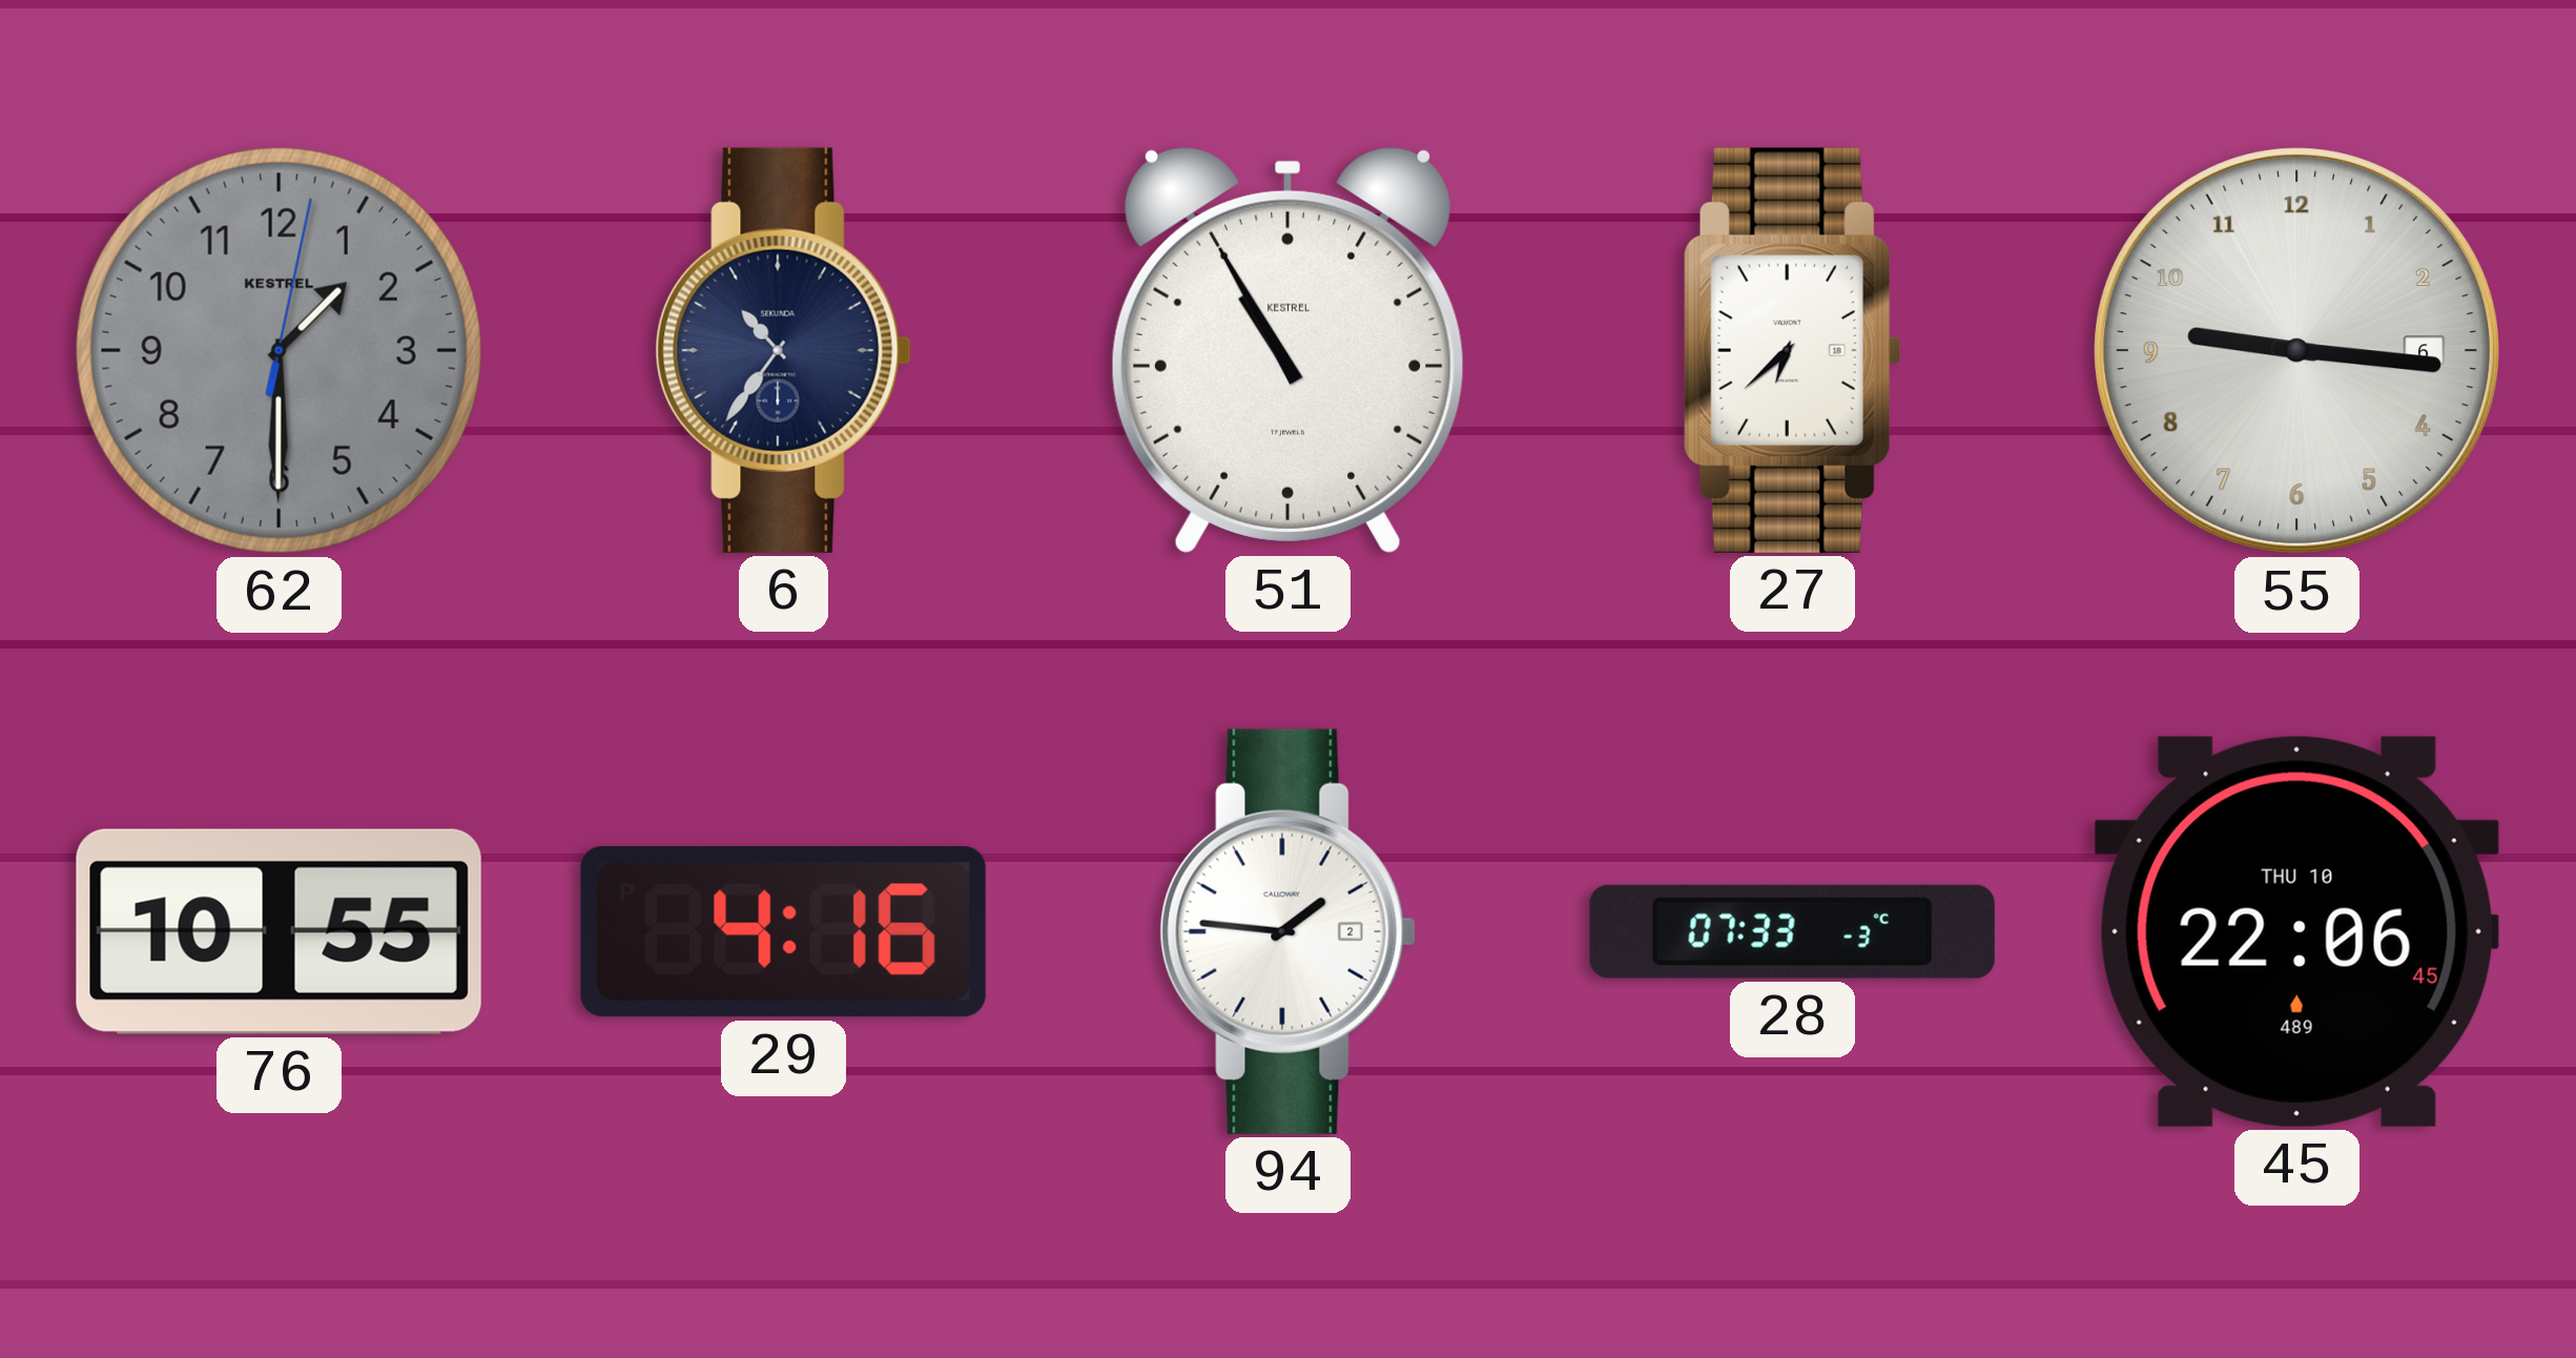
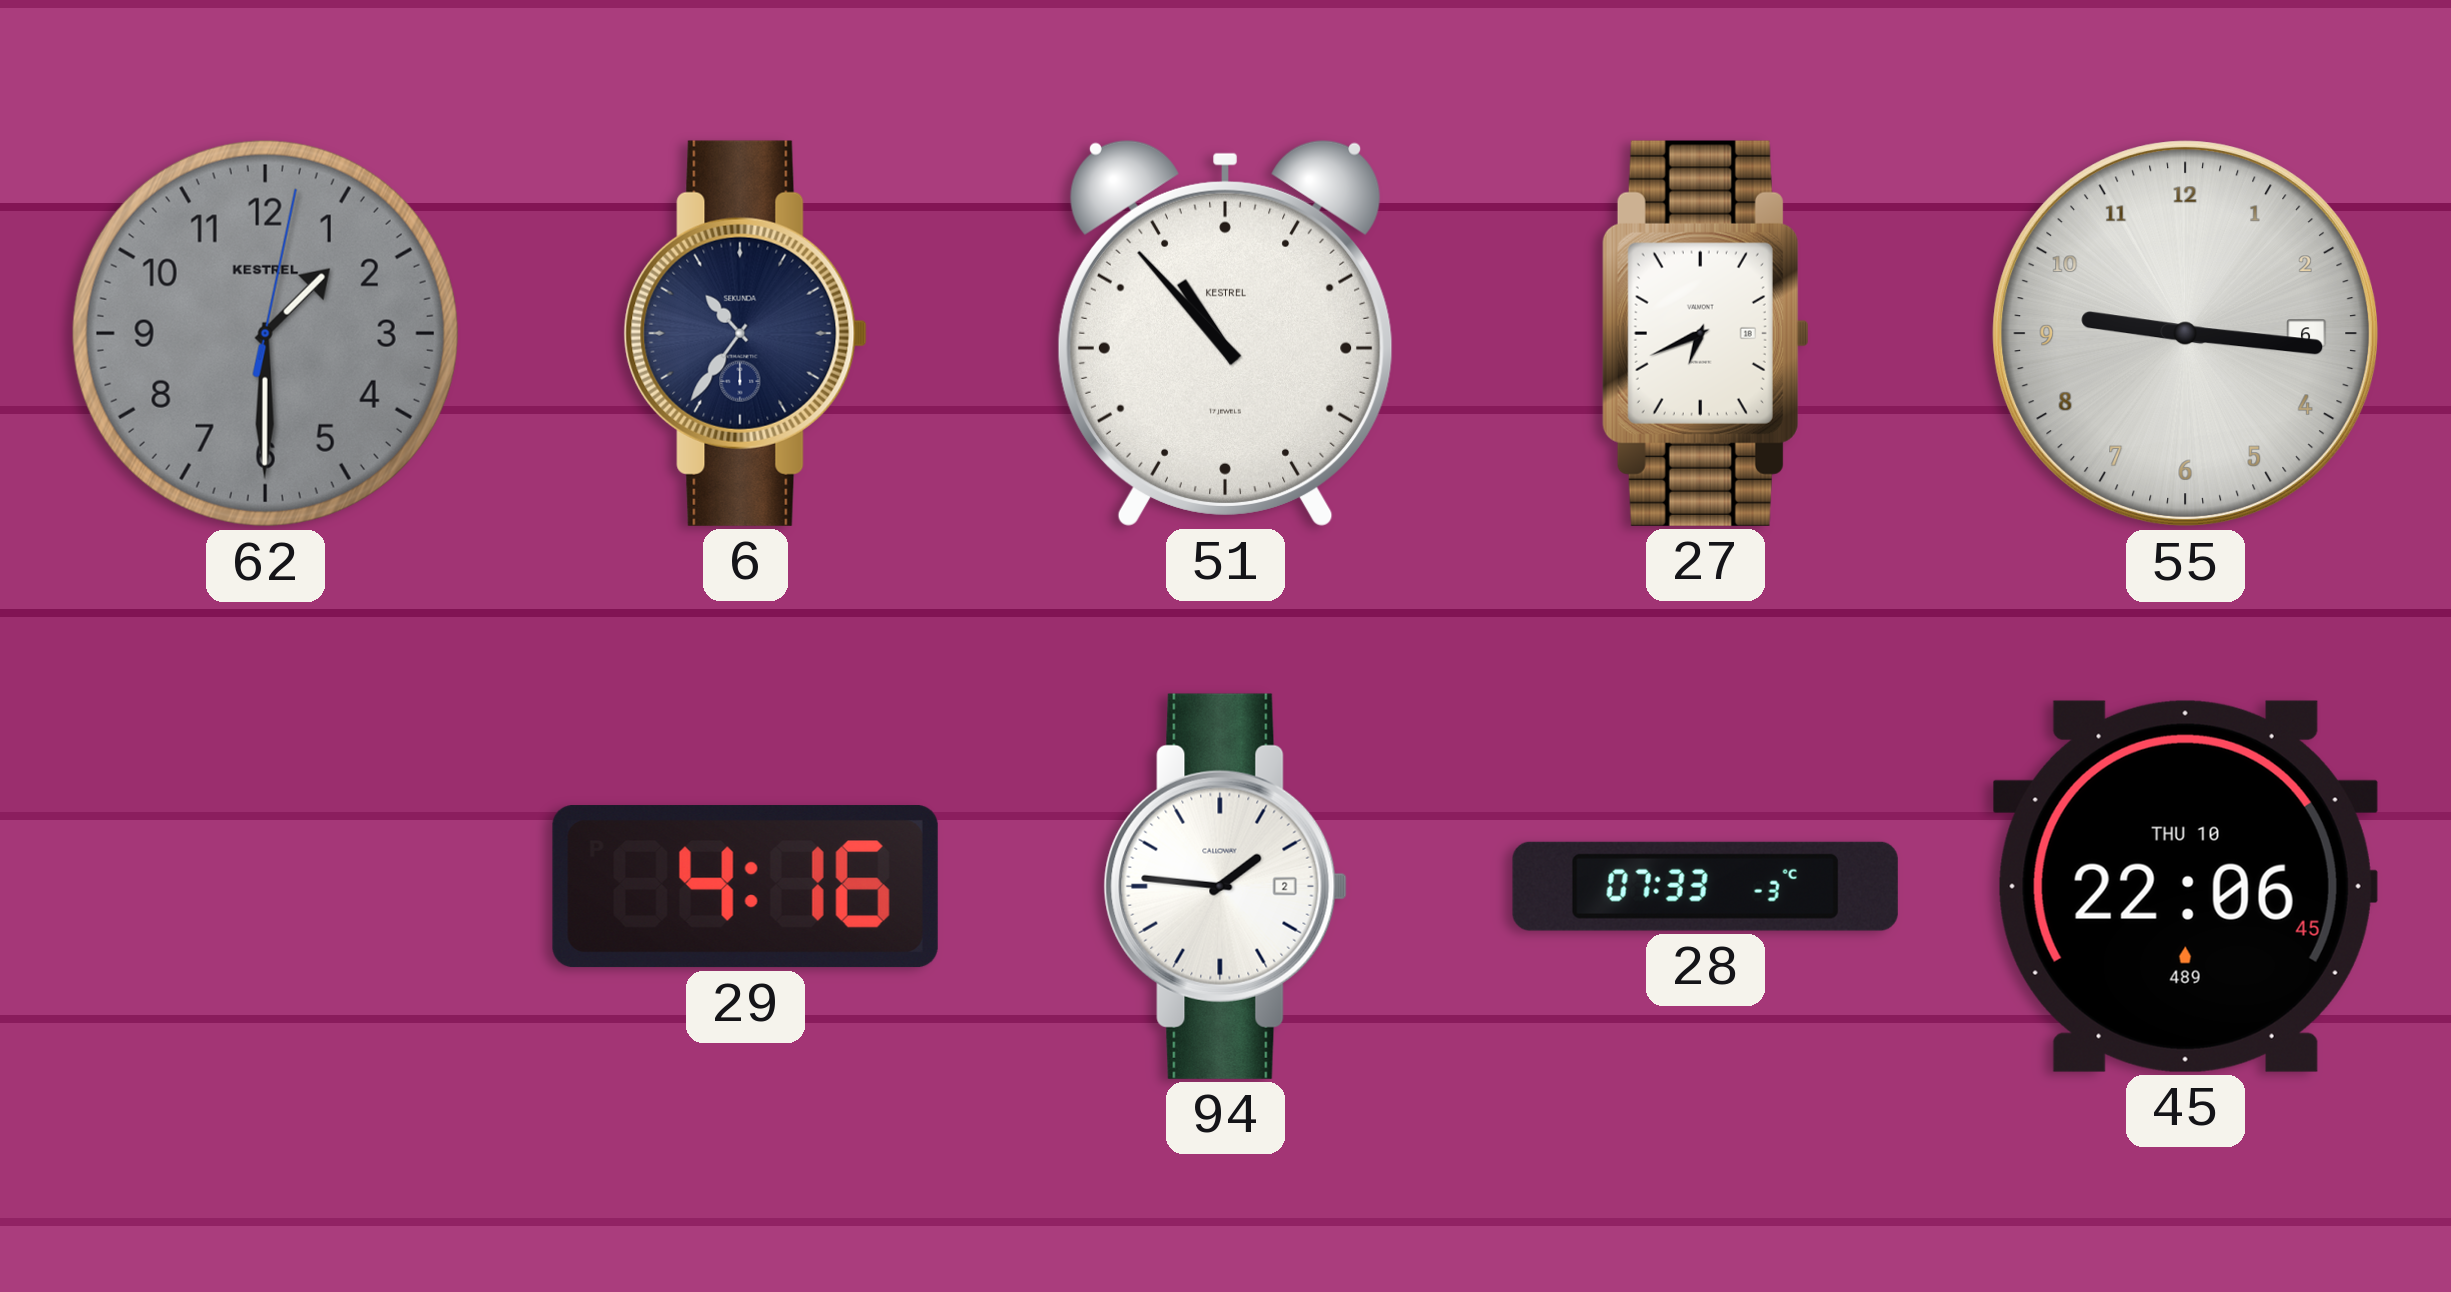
51: 10:55 -> 10:53 (1225, 333)
27: 6:38 -> 6:41 (1705, 333)
76: 10:55 -> none (279, 931)
